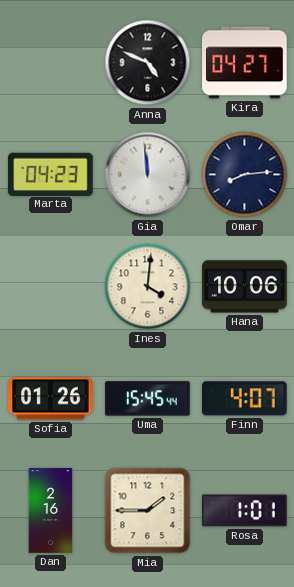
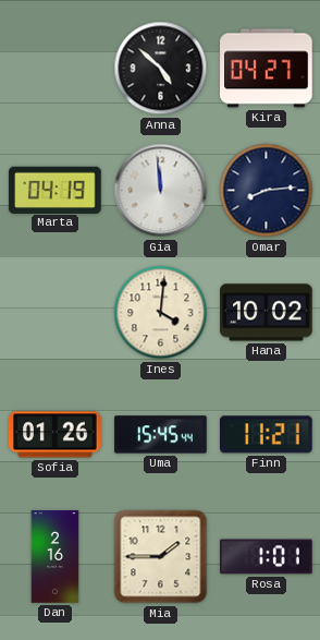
Anna: 4:49 -> 4:52 (161, 69)
Marta: 04:23 -> 04:19 (56, 190)
Hana: 10:06 -> 10:02 (267, 313)
Finn: 4:07 -> 11:21 (267, 435)
